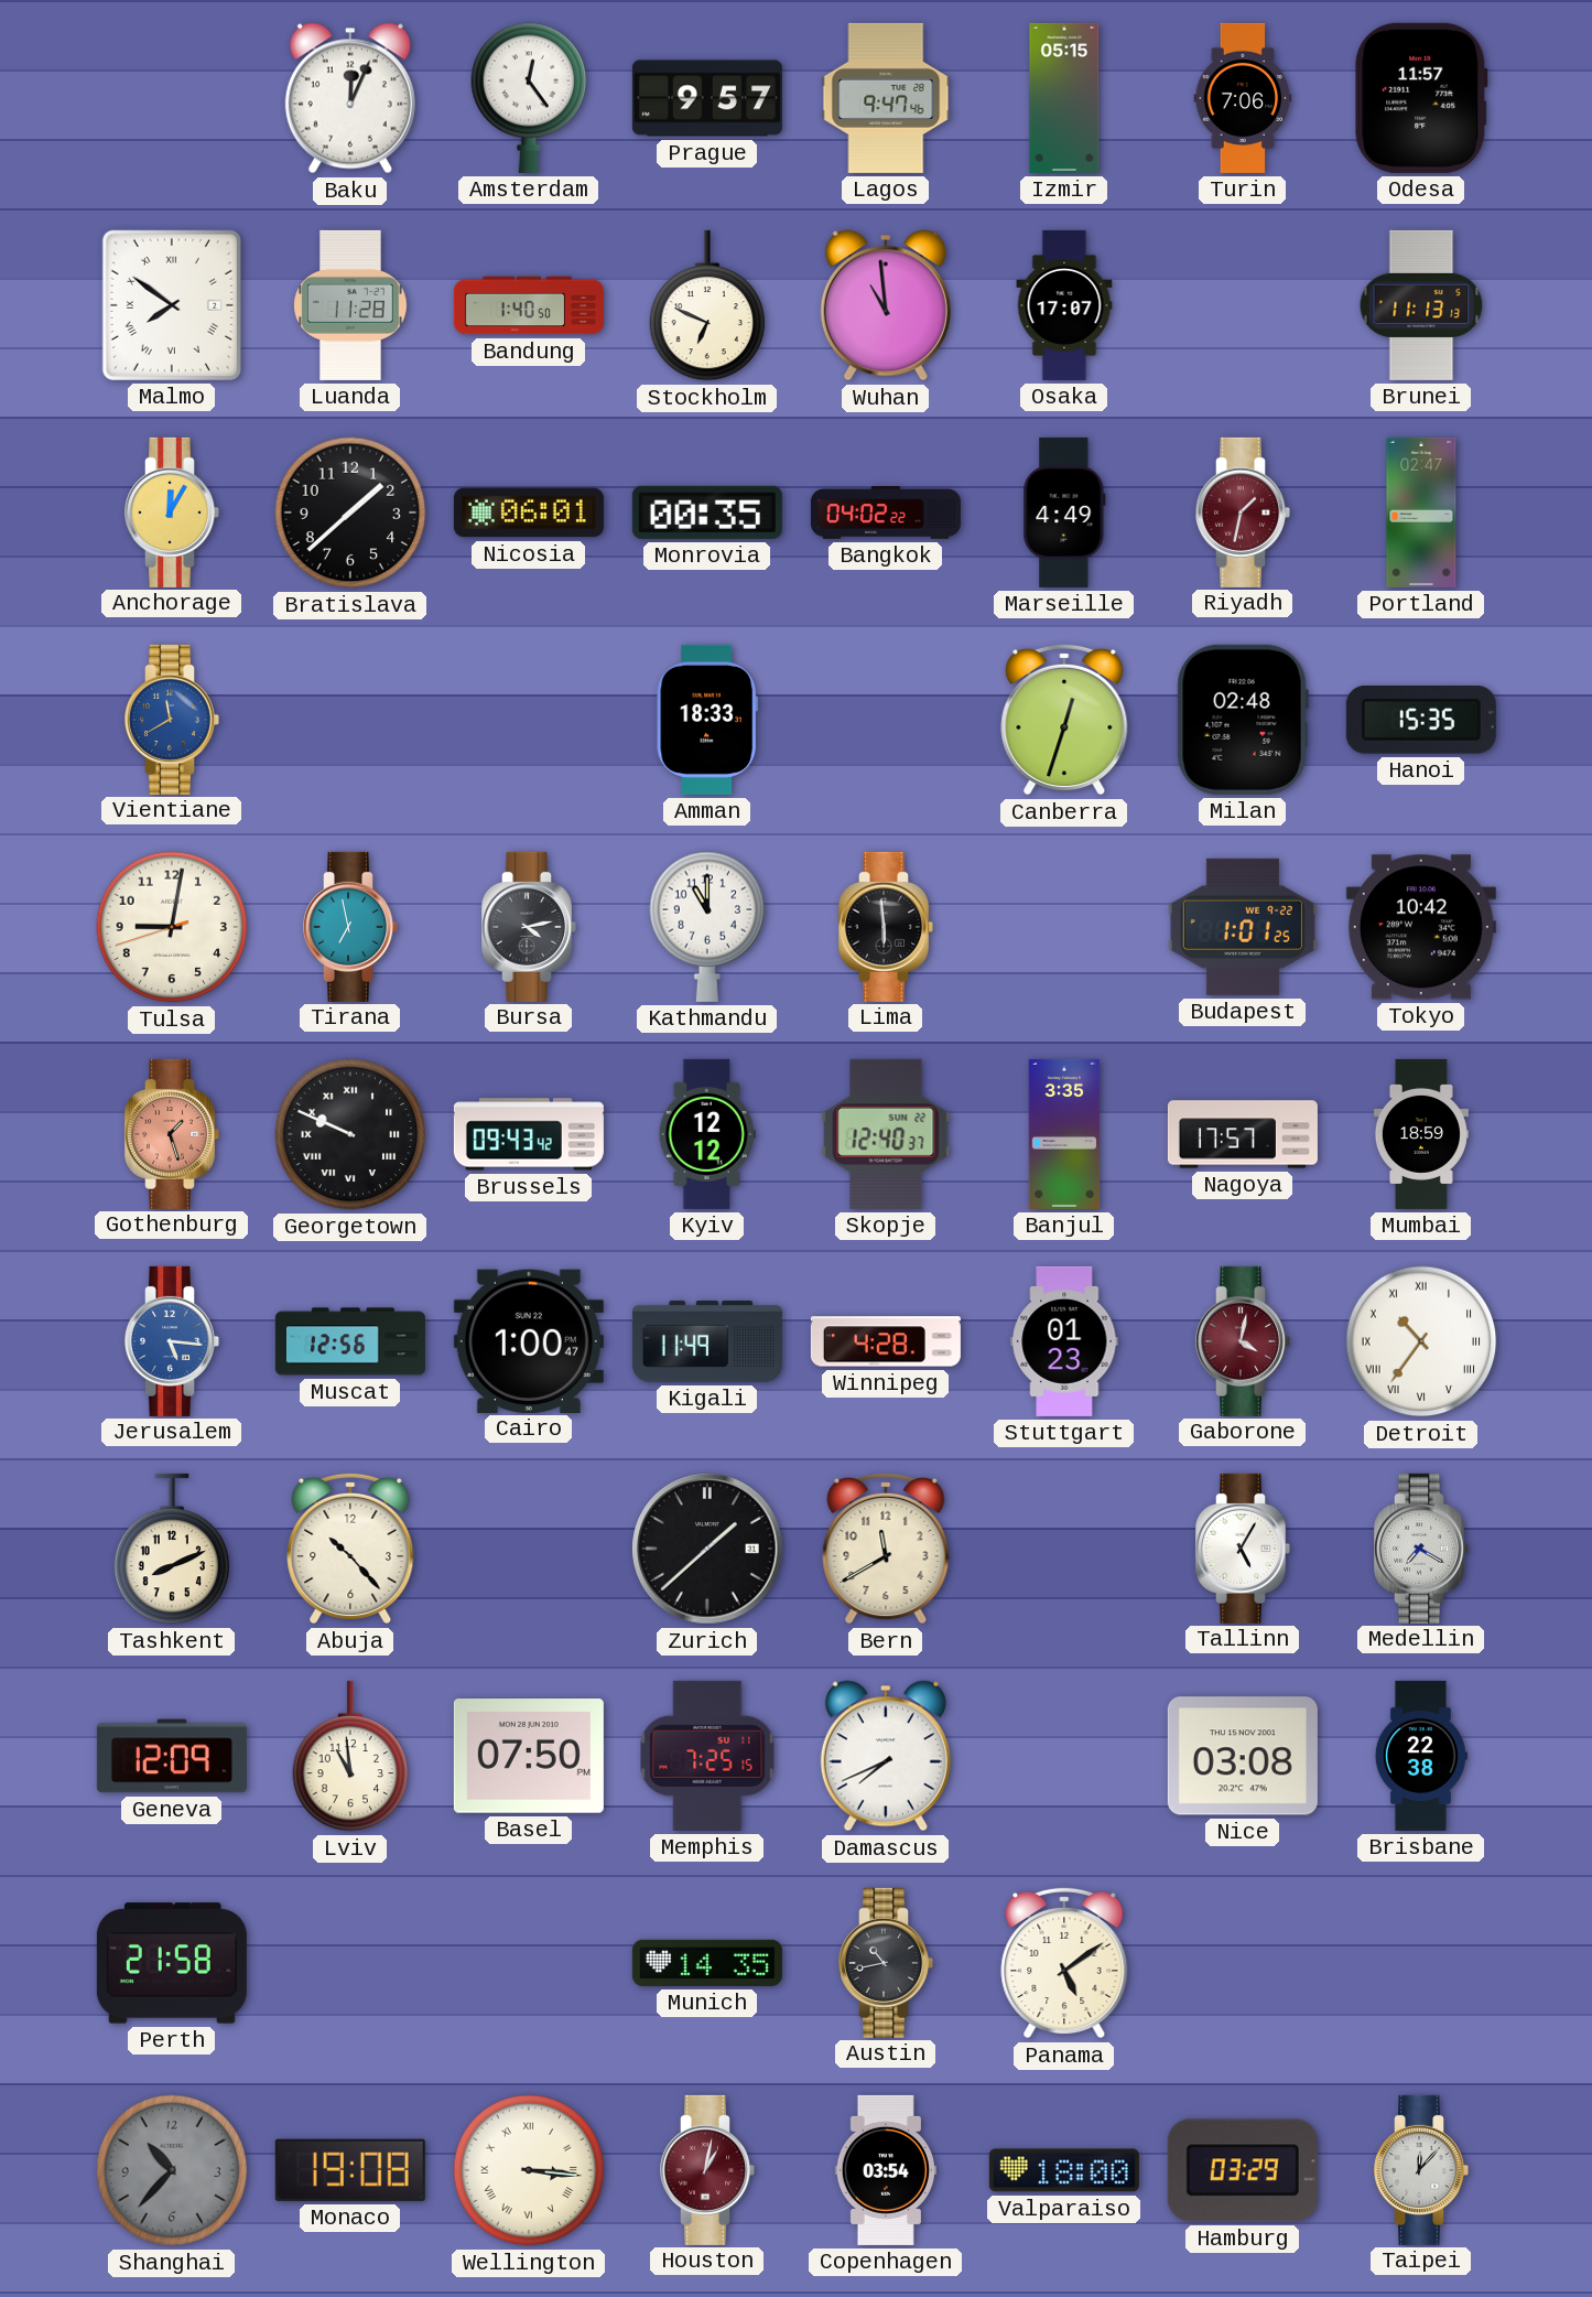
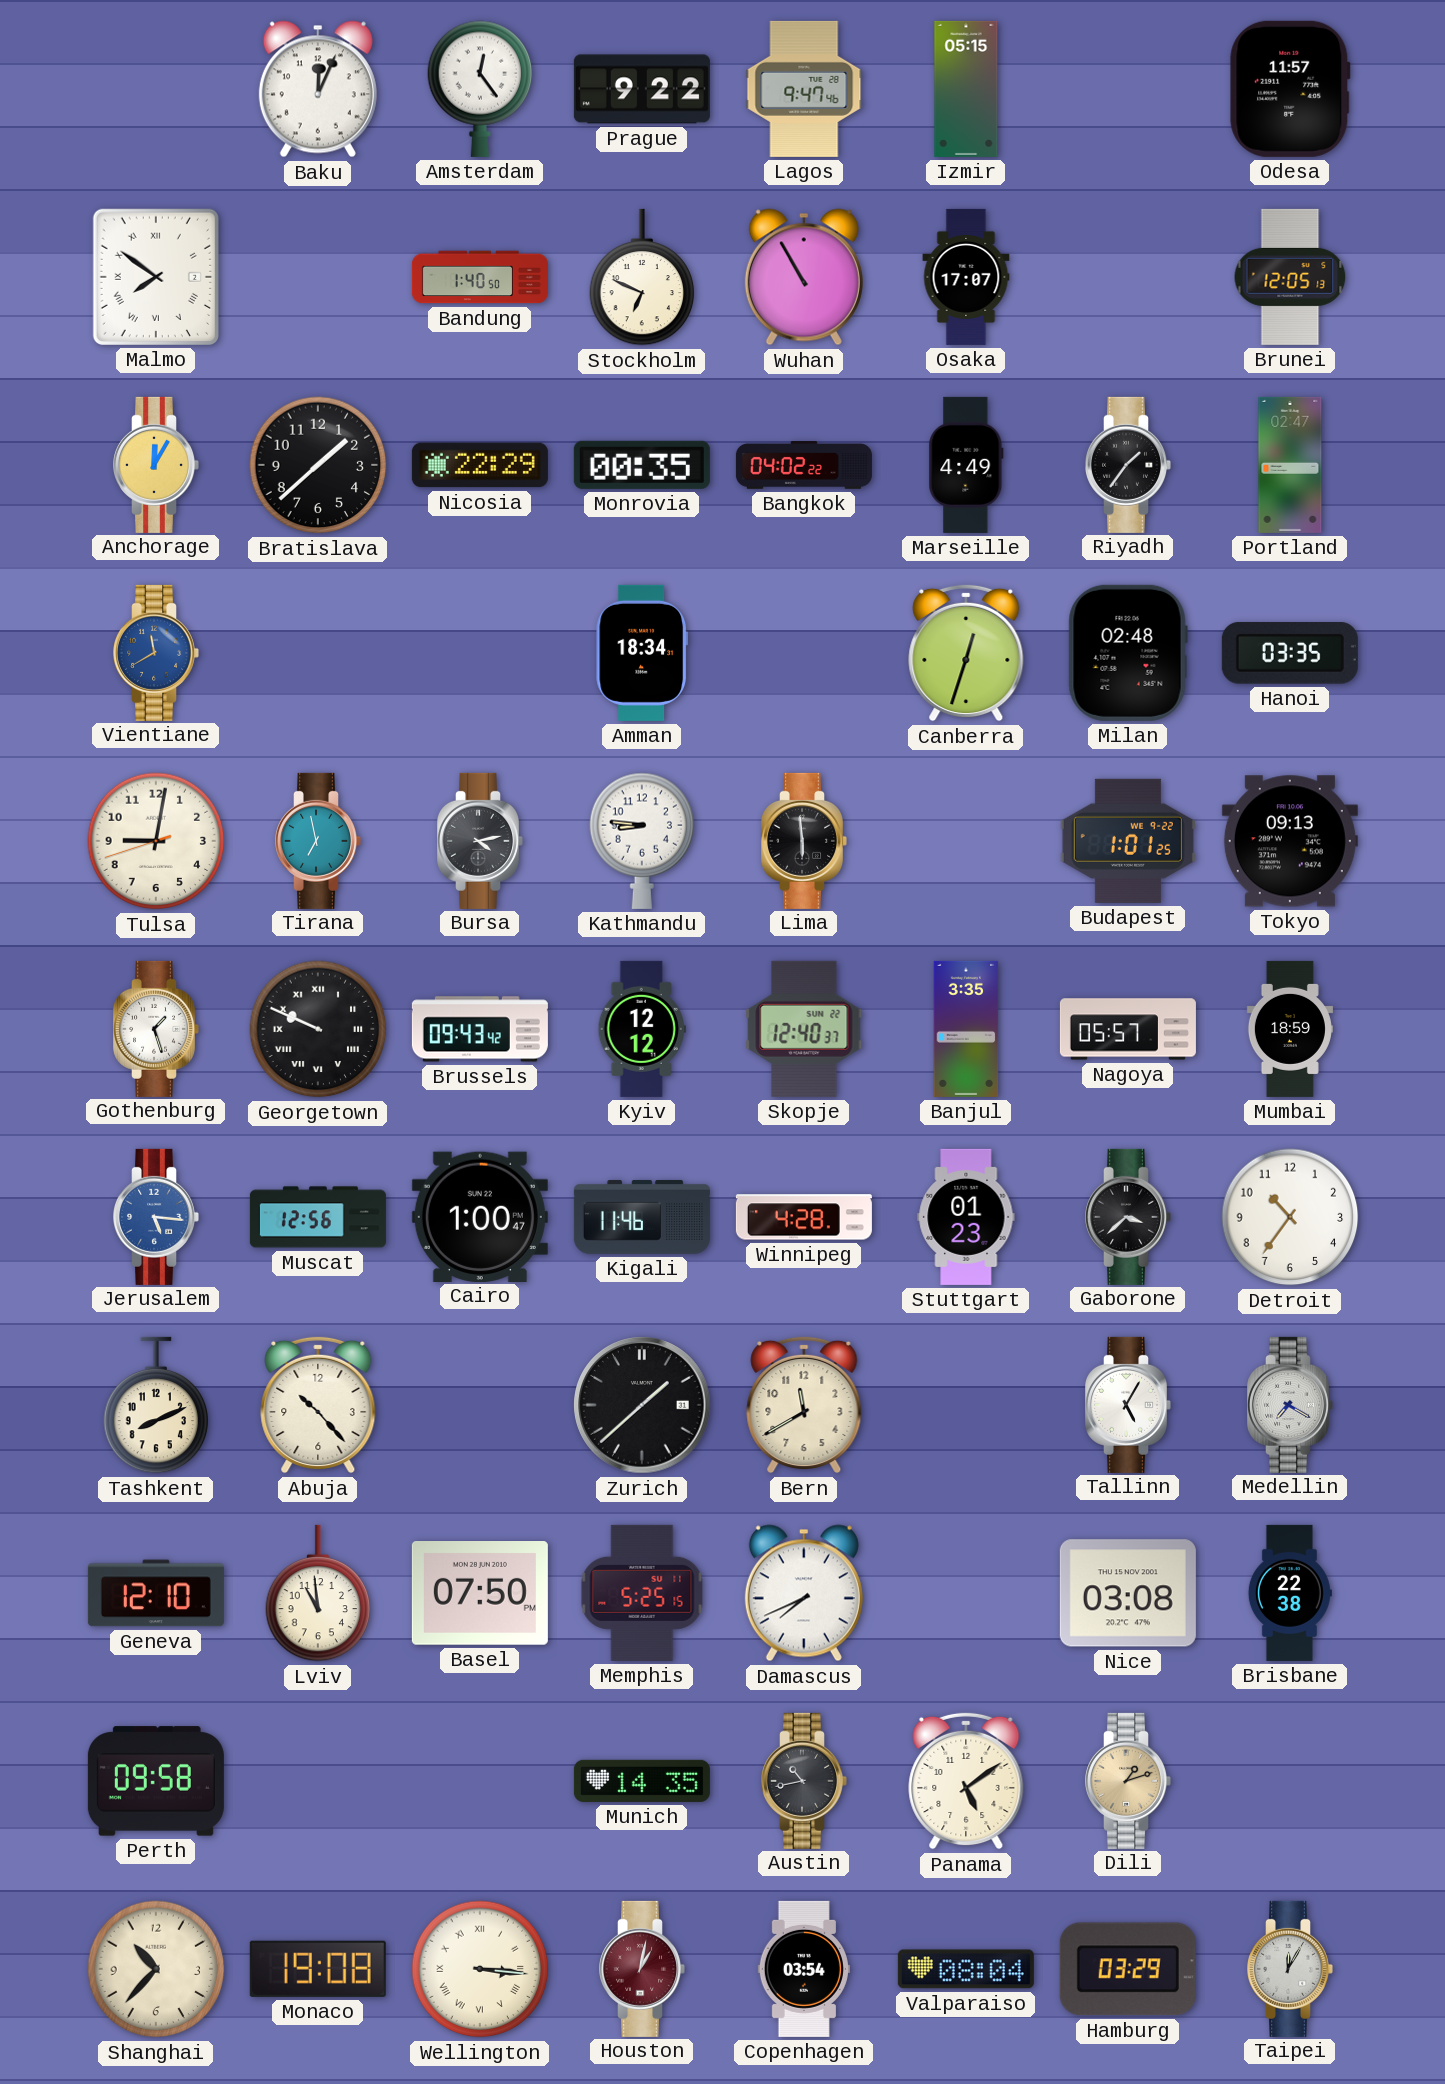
Prague: 9:57 -> 9:22 (642, 89)
Turin: 7:06 -> none (1243, 98)
Luanda: 11:28 -> none (350, 305)
Wuhan: 10:59 -> 10:55 (804, 277)
Brunei: 11:13 -> 12:05 (1290, 277)
Nicosia: 06:01 -> 22:29 (480, 465)
Riyadh: 1:32 -> 1:36 (1128, 465)
Riyadh dial: burgundy -> black (1128, 465)
Amman: 18:33 -> 18:34 (642, 653)
Hanoi: 15:35 -> 03:35 (1290, 654)
Kathmandu: 11:00 -> 8:46 (642, 841)
Tokyo: 10:42 -> 09:13 (1290, 841)
Gothenburg dial: salmon -> white (156, 1029)
Nagoya: 17:57 -> 05:57 (1128, 1029)
Kigali: 11:49 -> 11:46 (642, 1217)
Gaborone: 4:02 -> 3:38 (1128, 1217)
Gaborone dial: burgundy -> black (1128, 1217)
Detroit numerals: Roman -> Arabic (1290, 1217)
Geneva: 12:09 -> 12:10 (156, 1593)
Memphis: 7:25 -> 5:25 (642, 1593)
Perth: 21:58 -> 09:58 (156, 1781)
Dili: none -> 1:12 (1128, 1781)
Shanghai dial: grey -> cream (156, 1969)
Valparaiso: 18:00 -> 08:04 (966, 1969)
Taipei: 12:07 -> 12:05 (1290, 1969)
